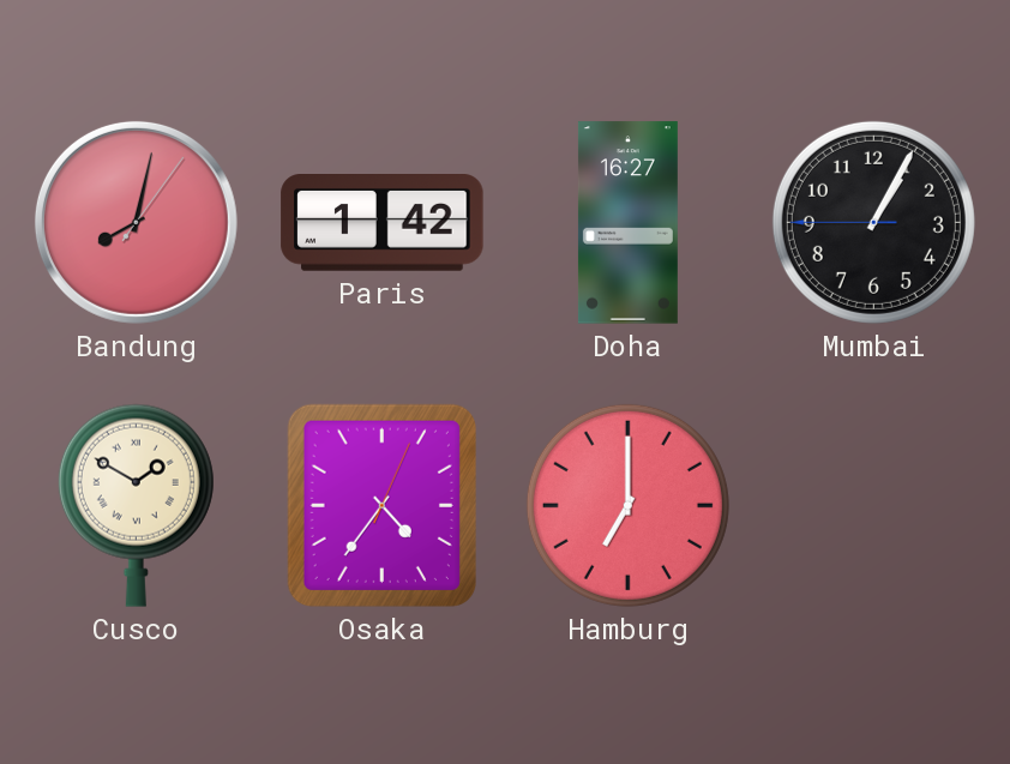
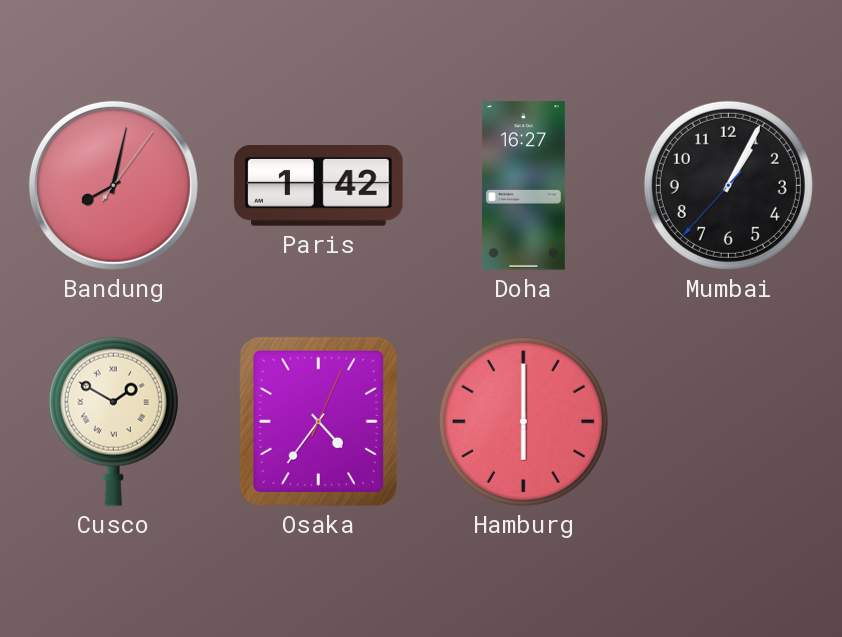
Mumbai: 1:04:45 -> 1:04:37 (728, 185)
Hamburg: 7:00 -> 6:00 (523, 421)
